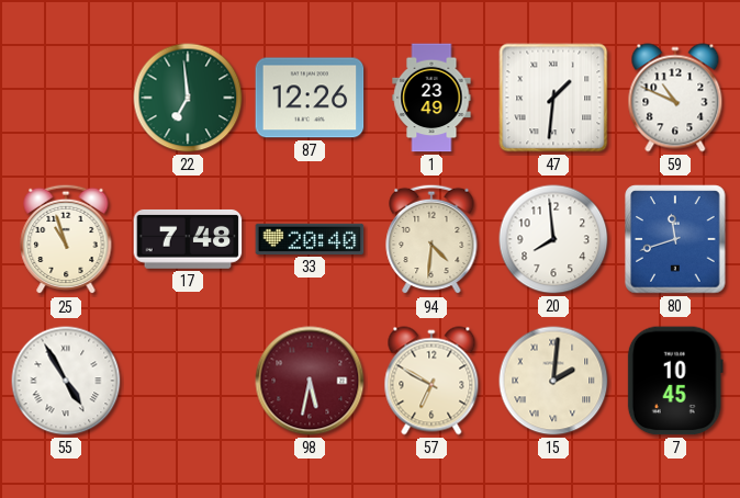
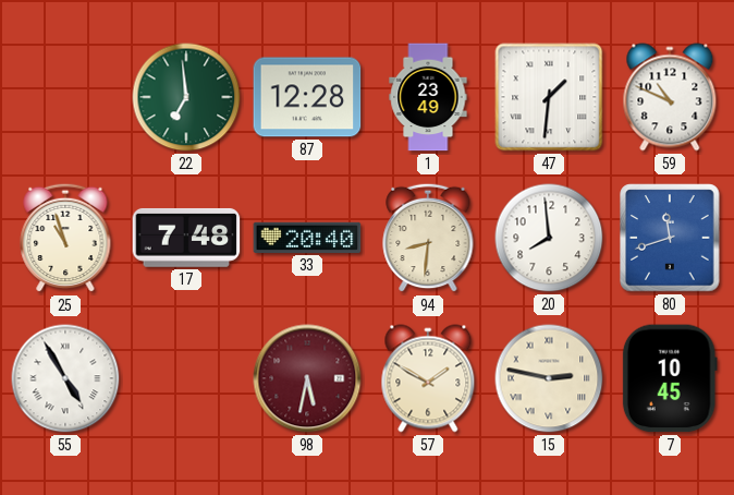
87: 12:26 -> 12:28 (307, 97)
94: 4:31 -> 8:31 (428, 238)
57: 6:50 -> 1:50 (428, 378)
15: 2:01 -> 2:47 (549, 378)
